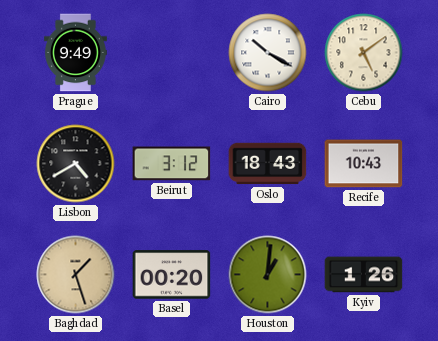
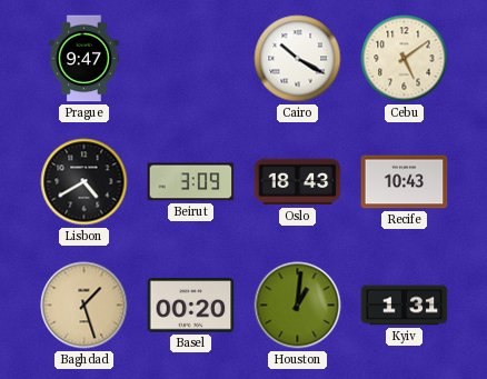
Prague: 9:49 -> 9:47 (83, 59)
Beirut: 3:12 -> 3:09 (191, 182)
Kyiv: 1:26 -> 1:31 (405, 306)
